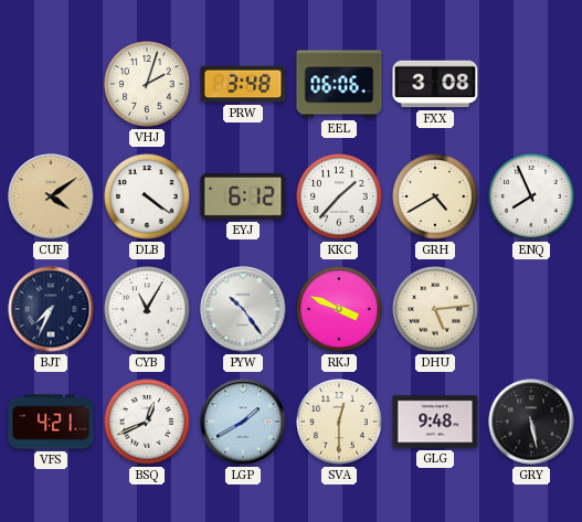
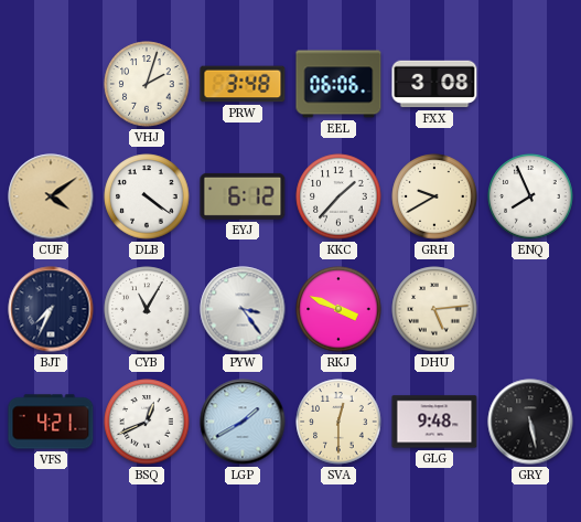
GRH: 4:40 -> 9:40 (434, 196)
PYW: 10:24 -> 3:24 (243, 309)
